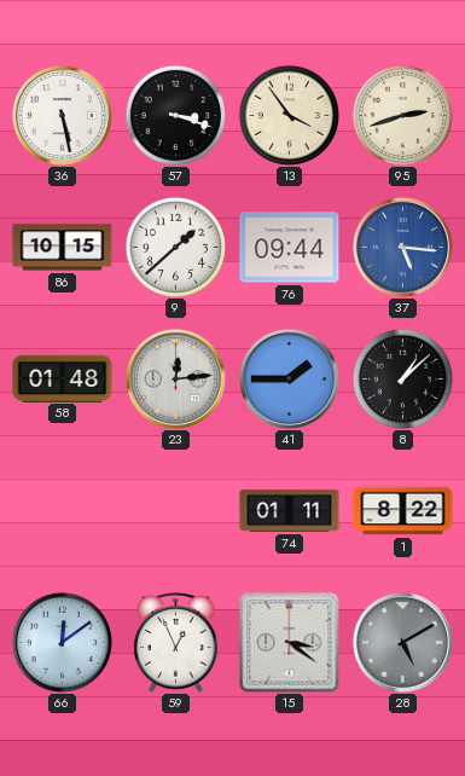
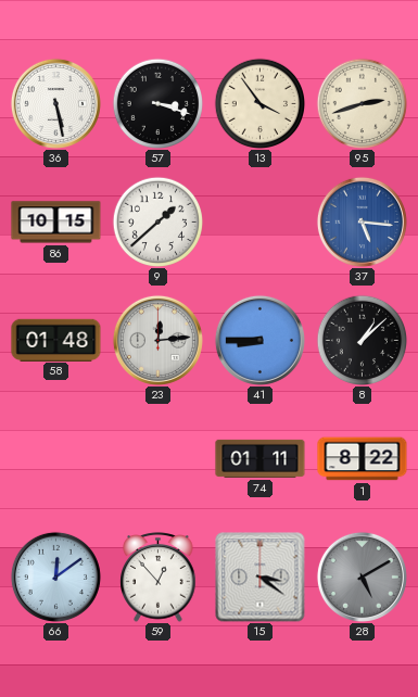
76: 09:44 -> none (290, 248)
41: 1:45 -> 8:45 (259, 340)
59: 12:56 -> 12:53 (159, 578)
